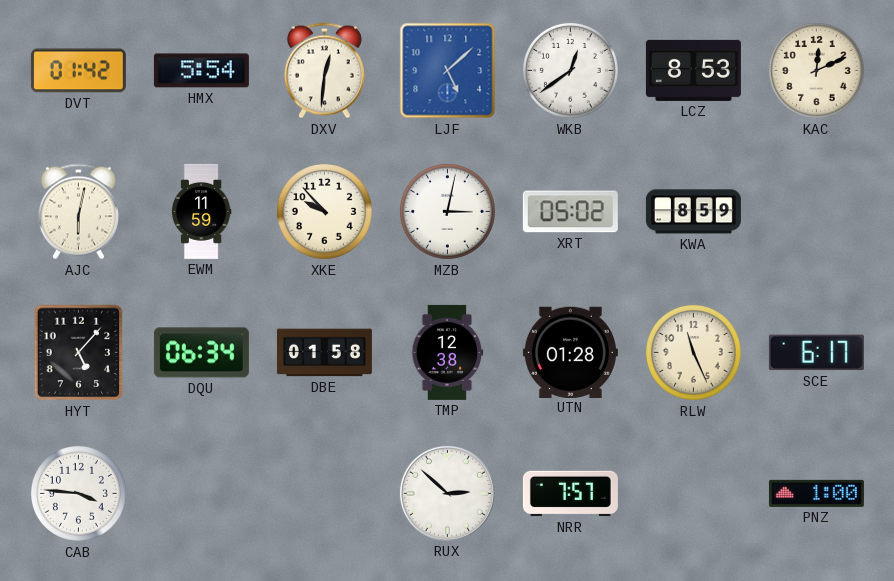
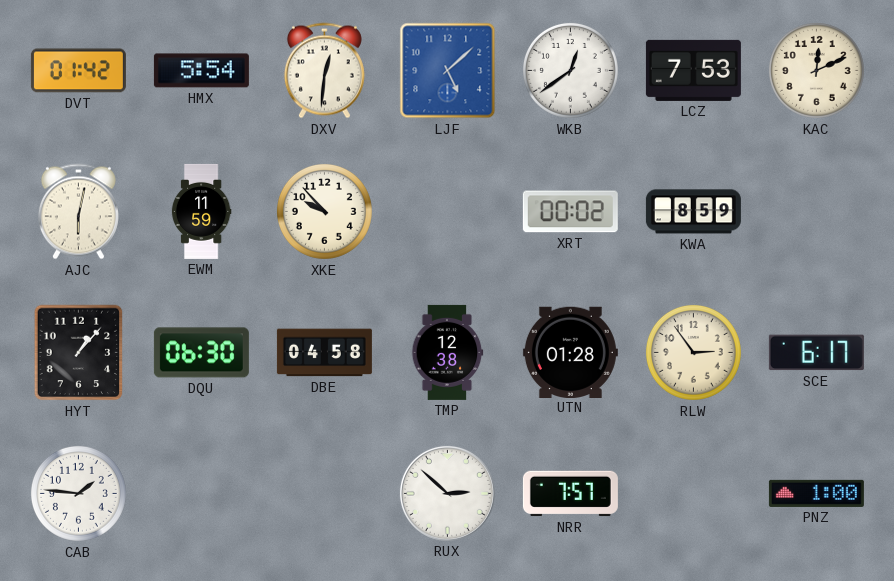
LCZ: 8:53 -> 7:53 (693, 70)
MZB: 3:02 -> none (447, 211)
XRT: 05:02 -> 00:02 (570, 212)
HYT: 5:07 -> 1:07 (79, 353)
DQU: 06:34 -> 06:30 (201, 353)
DBE: 01:58 -> 04:58 (324, 353)
RLW: 11:26 -> 2:54 (693, 352)
CAB: 3:46 -> 1:46 (78, 493)
